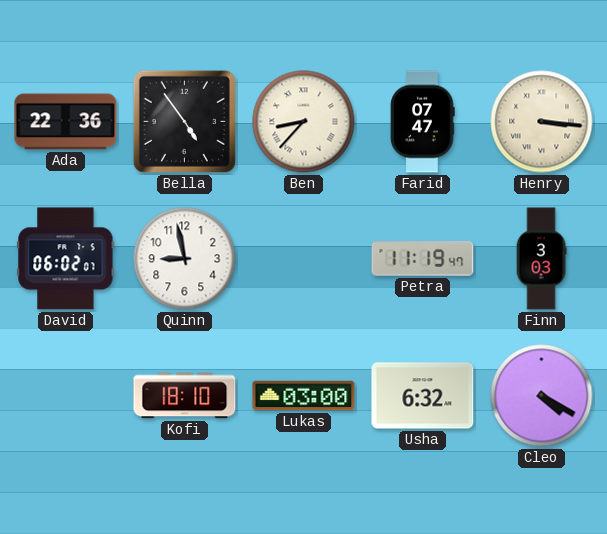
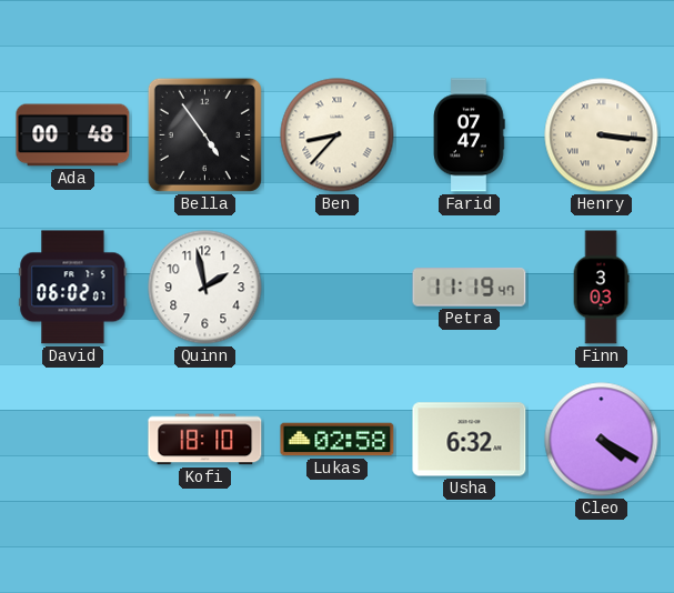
Ada: 22:36 -> 00:48 (73, 135)
Quinn: 8:58 -> 1:58 (205, 288)
Lukas: 03:00 -> 02:58 (338, 440)
